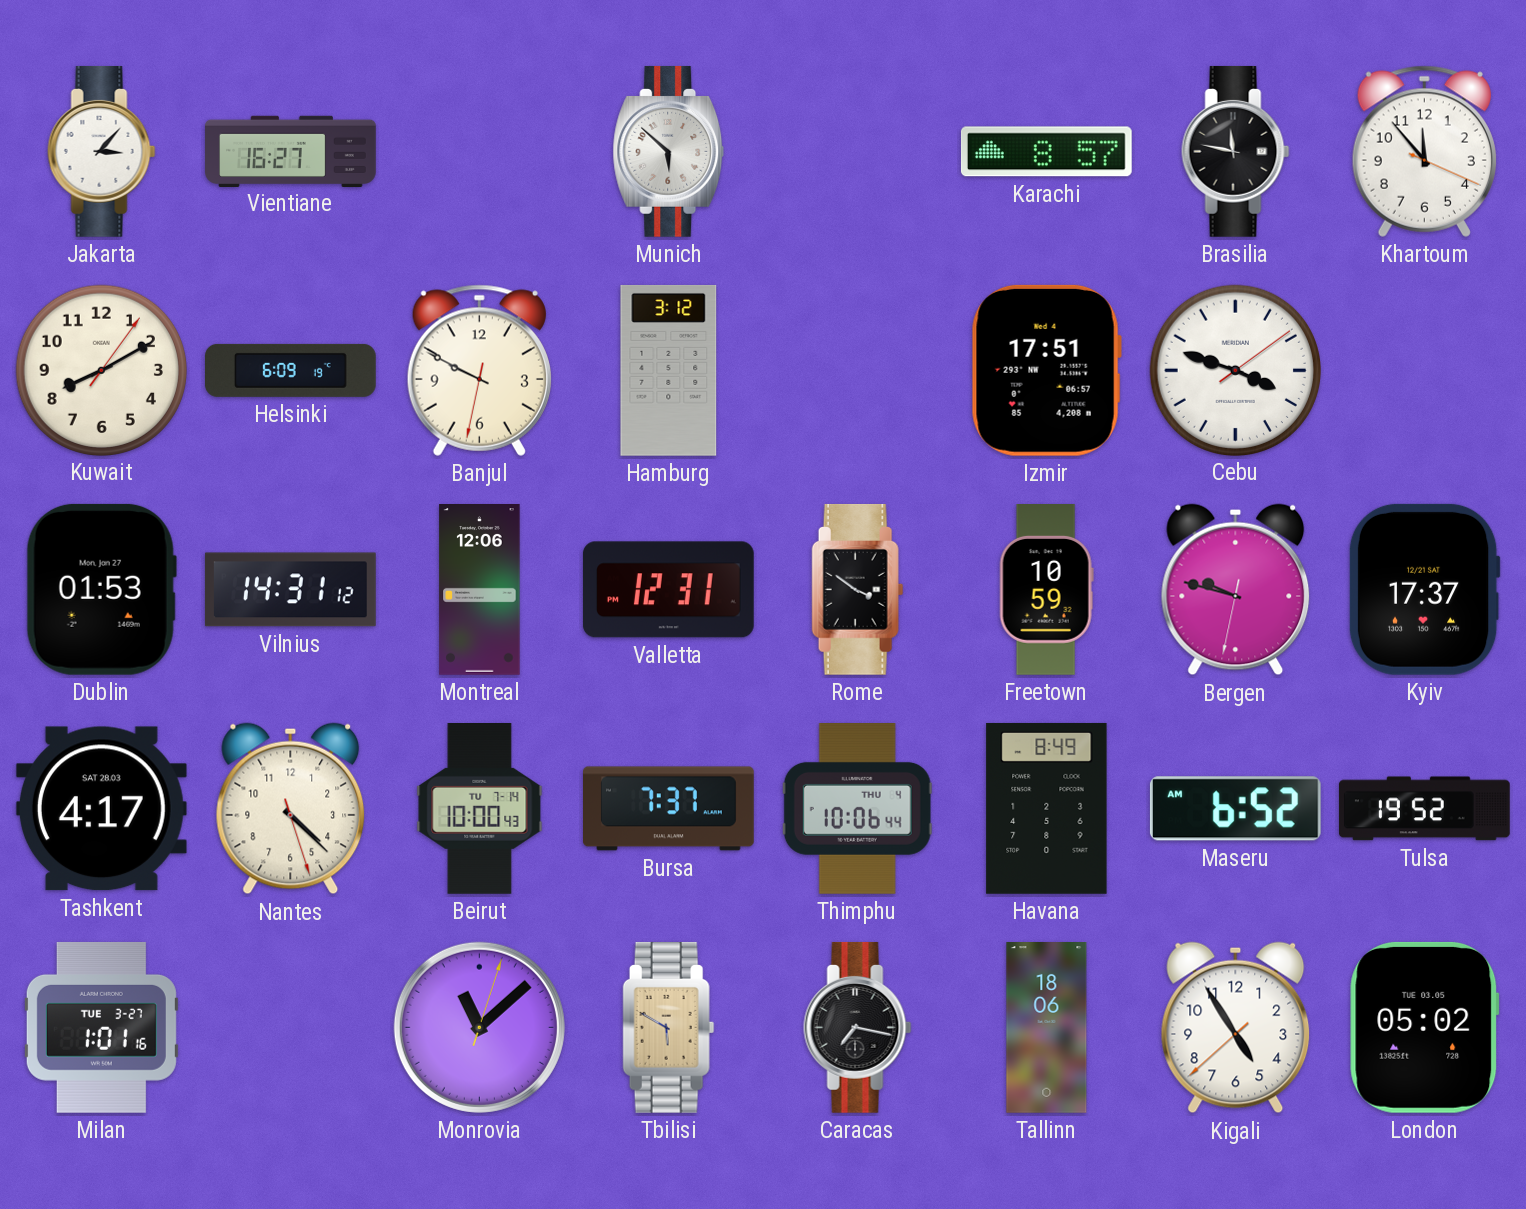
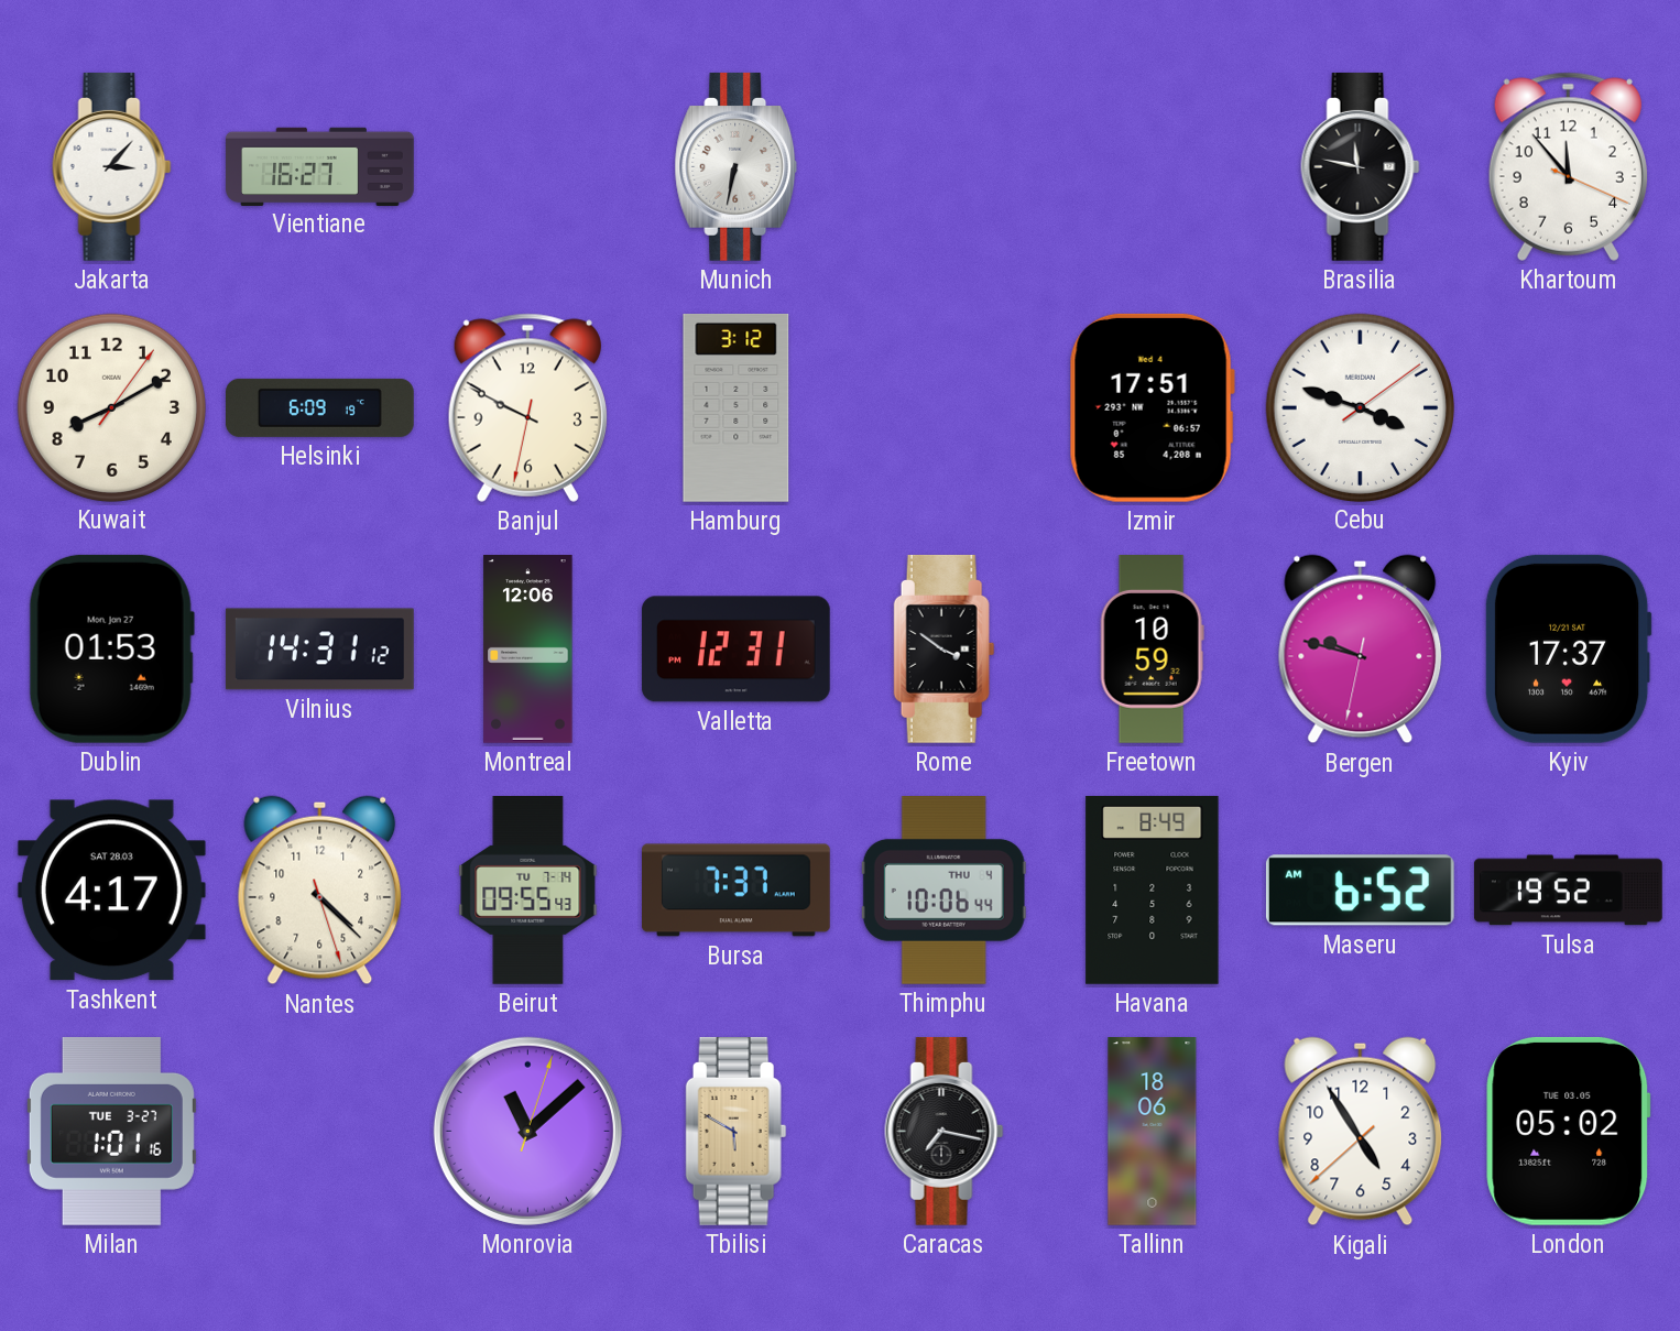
Munich: 5:52 -> 6:32 (737, 166)
Karachi: 8:57 -> none (1046, 152)
Beirut: 10:00 -> 09:55 (528, 891)
